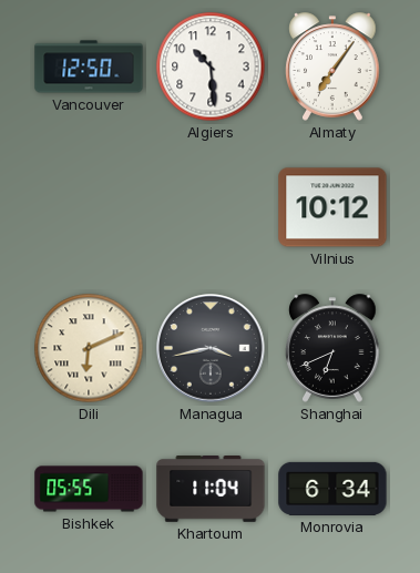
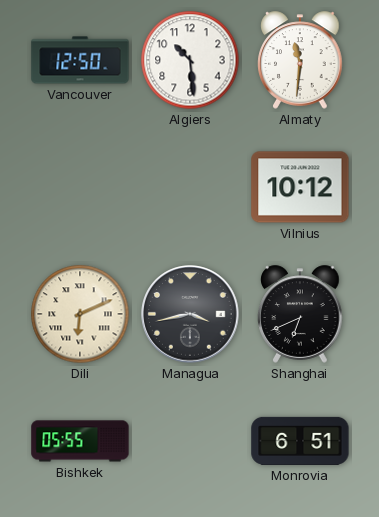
Almaty: 7:06 -> 11:31 (300, 60)
Khartoum: 11:04 -> none (211, 490)
Monrovia: 6:34 -> 6:51 (300, 441)
